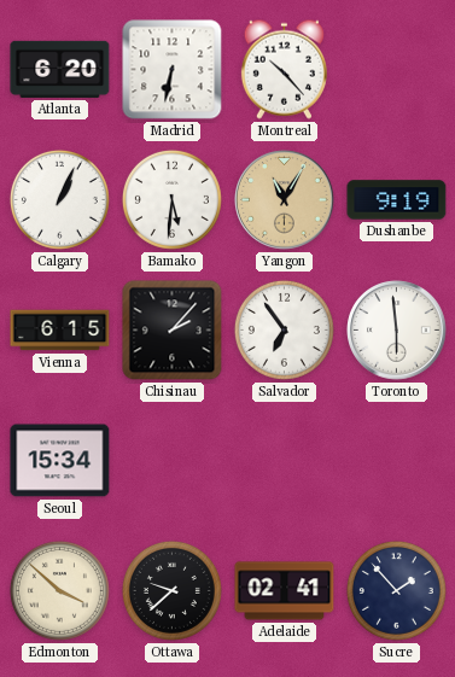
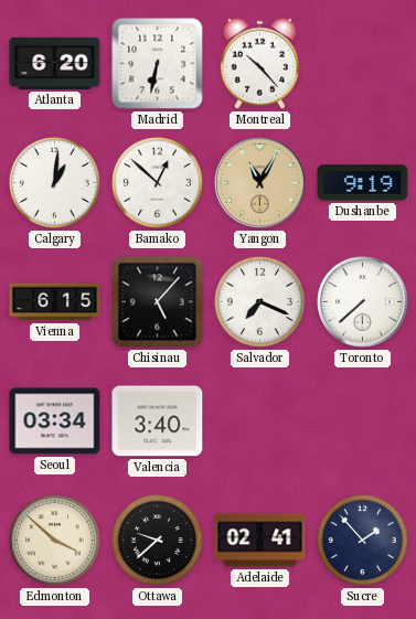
Calgary: 1:04 -> 1:01 (54, 182)
Bamako: 5:31 -> 12:52 (157, 182)
Chisinau: 2:07 -> 5:07 (158, 302)
Salvador: 6:54 -> 7:19 (259, 301)
Toronto: 5:59 -> 7:38 (363, 302)
Seoul: 15:34 -> 03:34 (55, 421)
Valencia: none -> 3:40 (158, 421)
